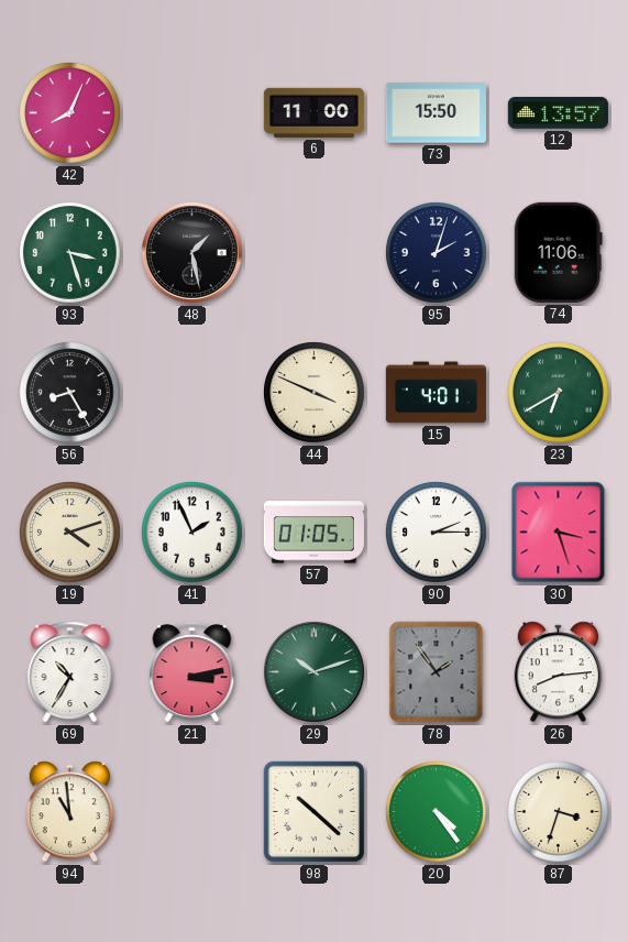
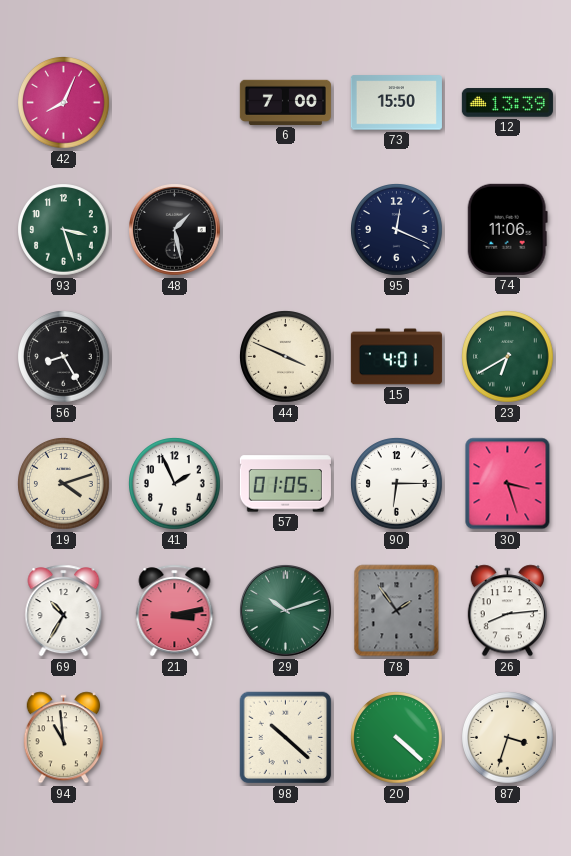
6: 11:00 -> 7:00 (285, 102)
12: 13:57 -> 13:39 (507, 103)
95: 2:03 -> 12:19 (397, 230)
90: 2:15 -> 6:15 (397, 484)
20: 4:24 -> 4:22 (397, 738)
